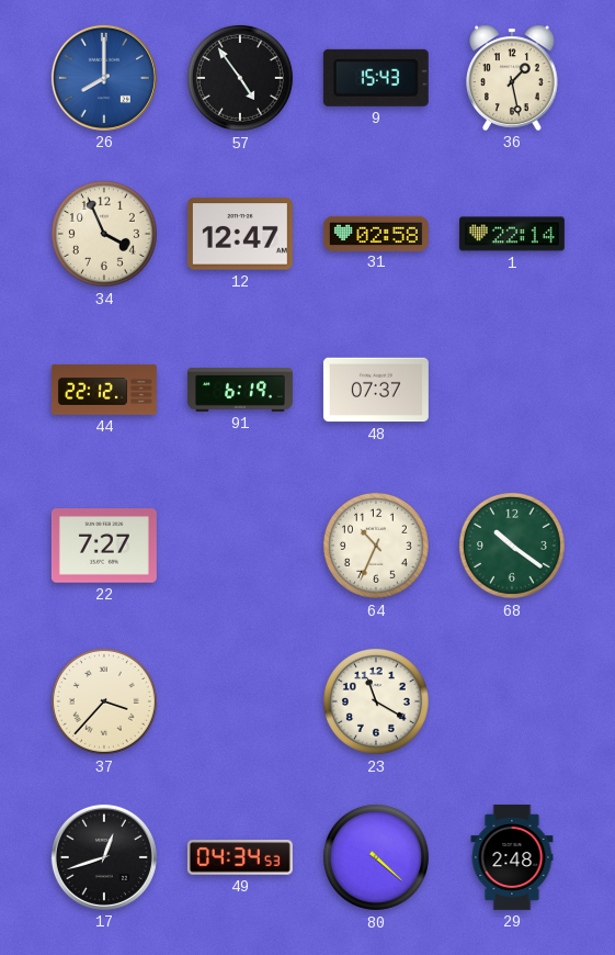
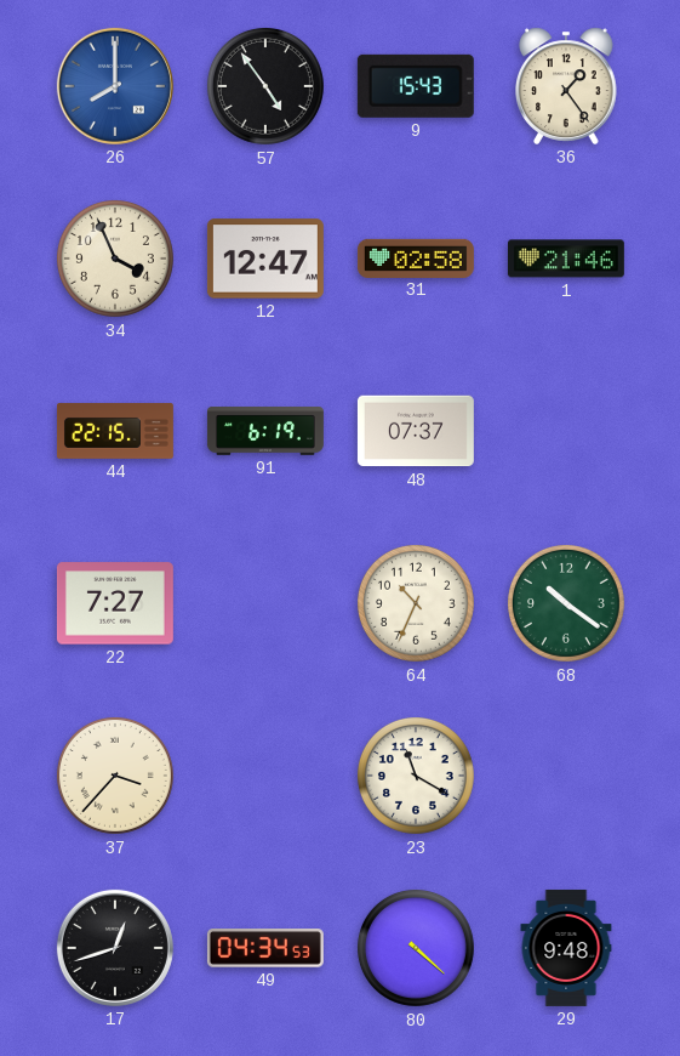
36: 1:28 -> 1:24 (567, 86)
1: 22:14 -> 21:46 (566, 259)
44: 22:12 -> 22:15 (115, 431)
29: 2:48 -> 9:48 (566, 948)
